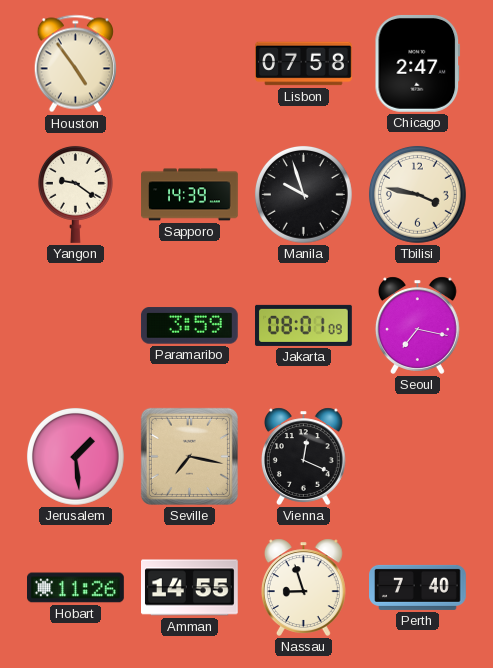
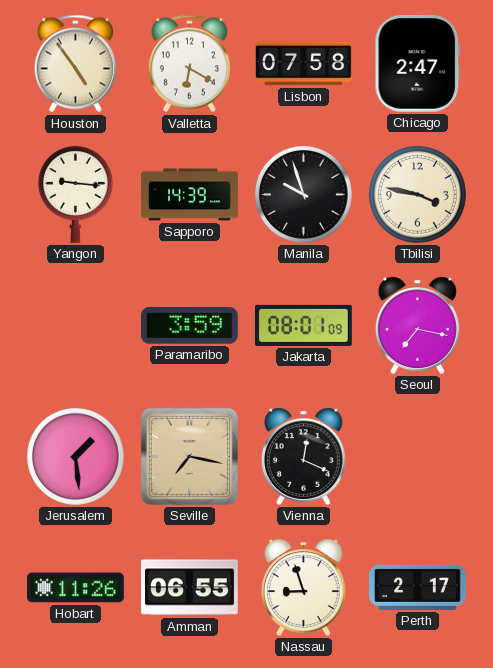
Valletta: none -> 6:20 (189, 64)
Yangon: 9:21 -> 9:16 (75, 194)
Amman: 14:55 -> 06:55 (190, 588)
Perth: 7:40 -> 2:17 (418, 587)
